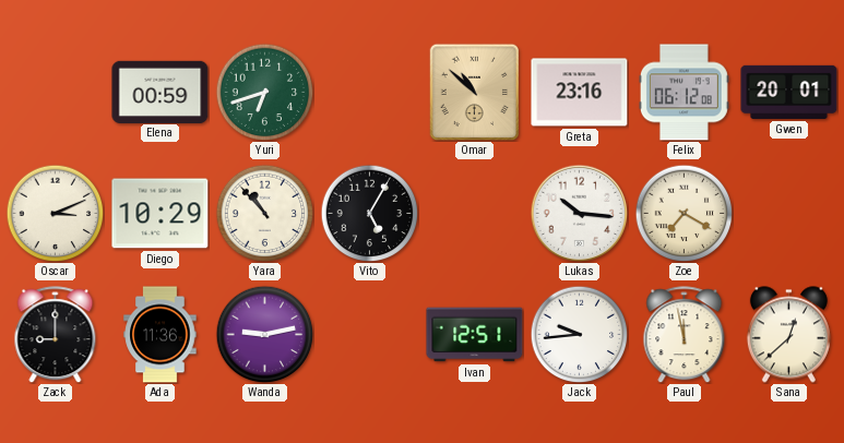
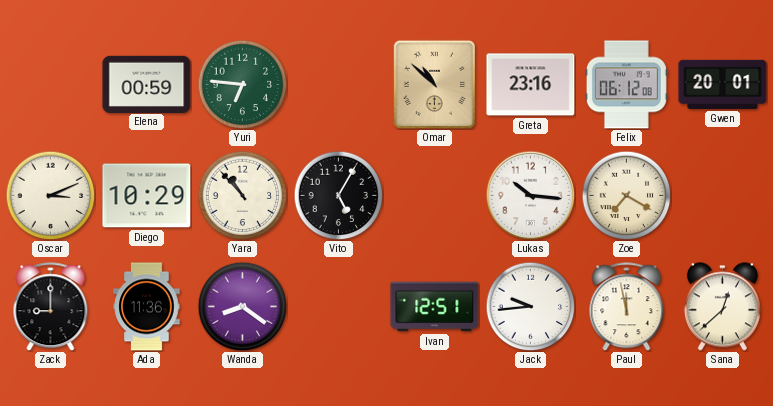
Yuri: 6:42 -> 6:46 (242, 84)
Wanda: 9:13 -> 8:21 (242, 306)
